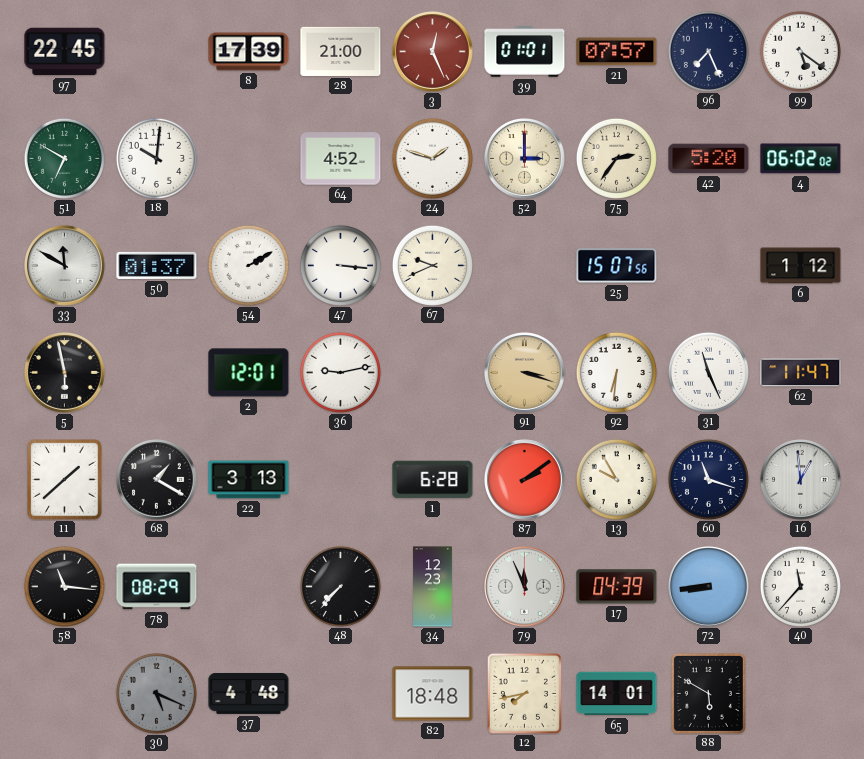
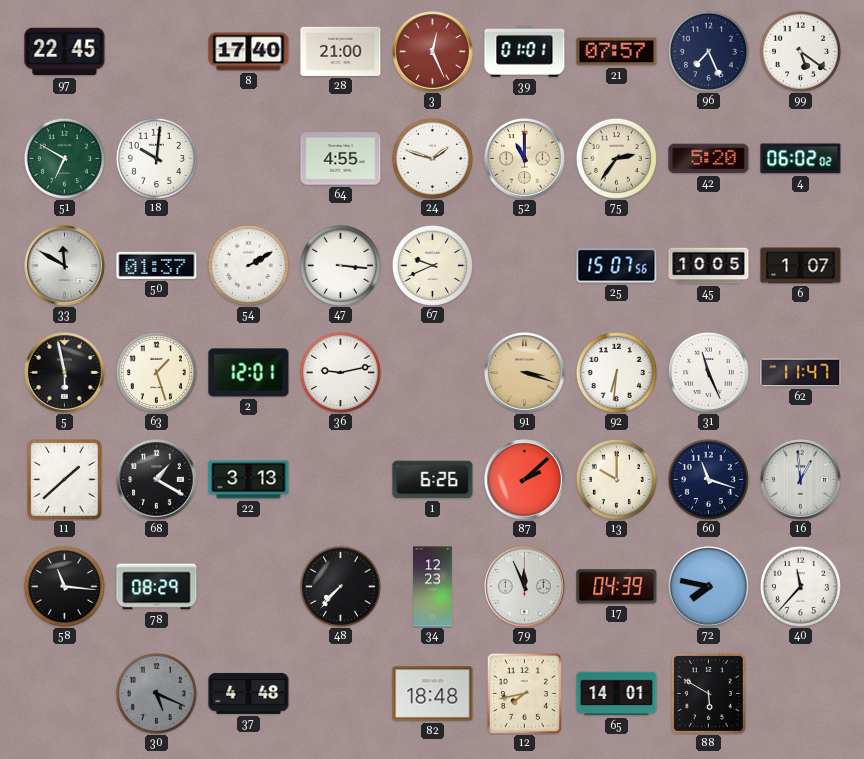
8: 17:39 -> 17:40 (249, 52)
64: 4:52 -> 4:55 (341, 159)
52: 3:00 -> 11:00 (525, 159)
45: none -> 10:05 (709, 266)
6: 1:12 -> 1:07 (801, 266)
63: none -> 1:27 (156, 372)
1: 6:28 -> 6:26 (433, 480)
87: 2:09 -> 2:08 (525, 480)
13: 9:55 -> 10:00 (616, 479)
72: 8:44 -> 7:47 (709, 587)
